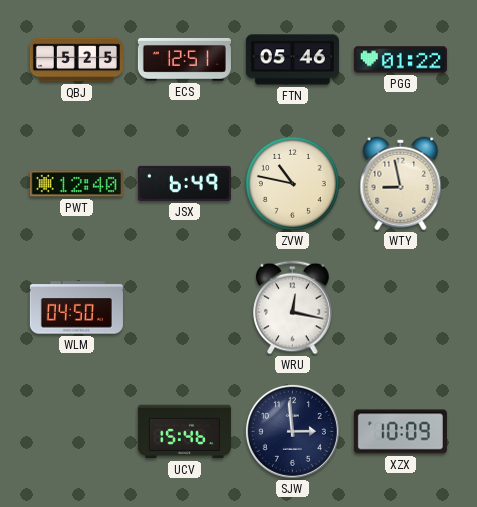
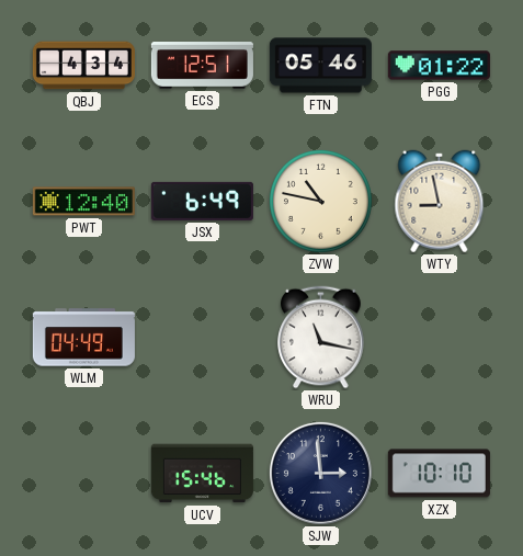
QBJ: 5:25 -> 4:34 (83, 66)
WLM: 04:50 -> 04:49 (83, 338)
WRU: 12:17 -> 11:17 (321, 338)
XZX: 10:09 -> 10:10 (439, 474)
